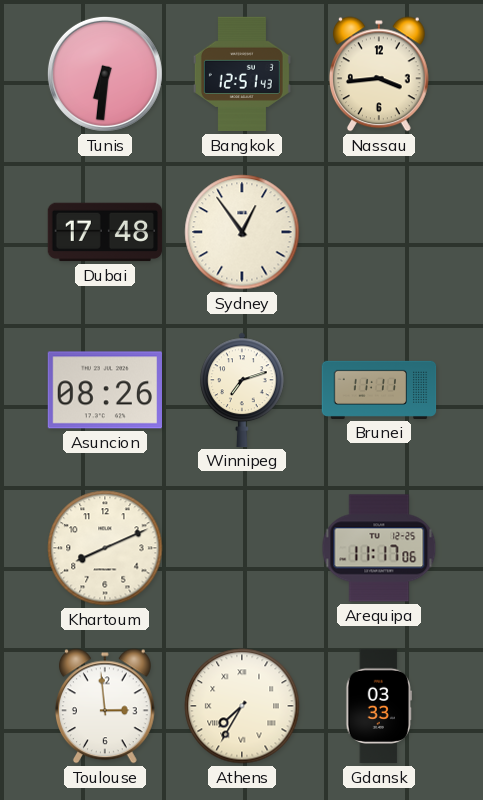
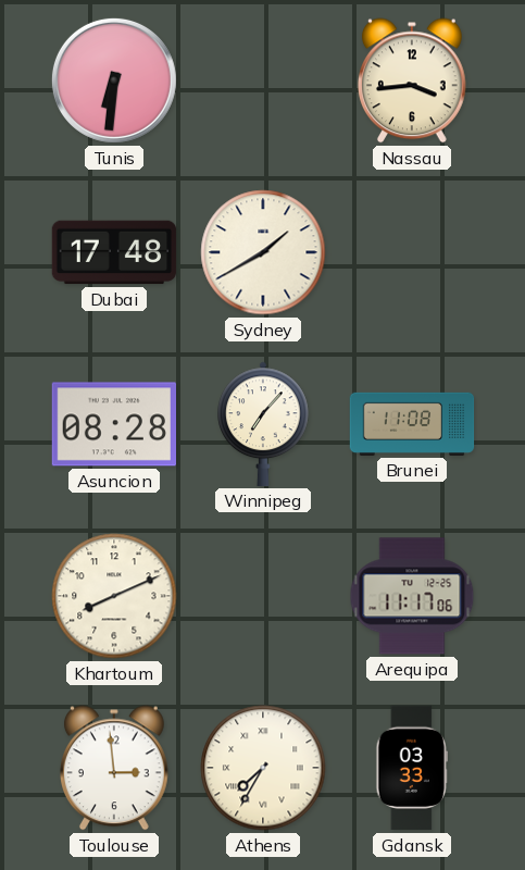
Bangkok: 12:51 -> none (242, 74)
Sydney: 12:54 -> 1:40 (263, 252)
Asuncion: 08:26 -> 08:28 (113, 424)
Winnipeg: 7:12 -> 7:07 (263, 424)
Brunei: 11:11 -> 11:08 (412, 424)
